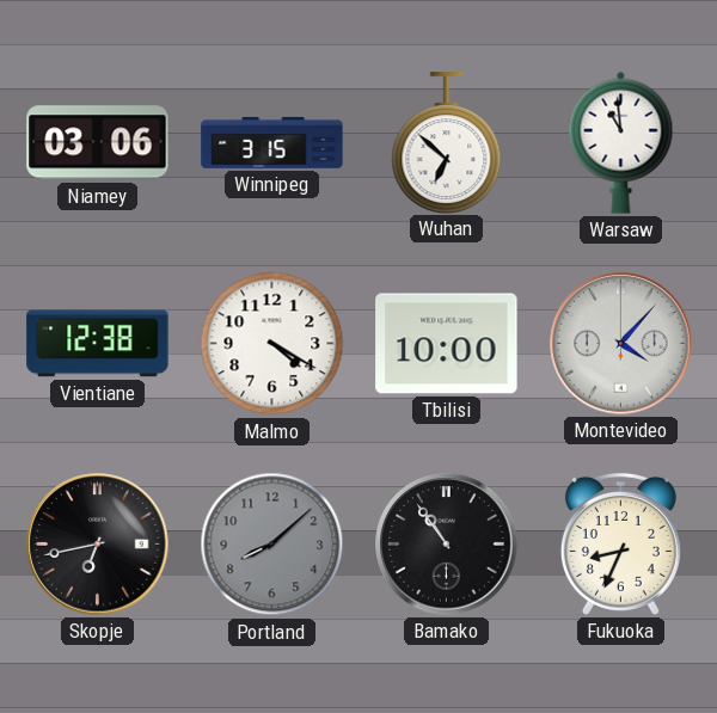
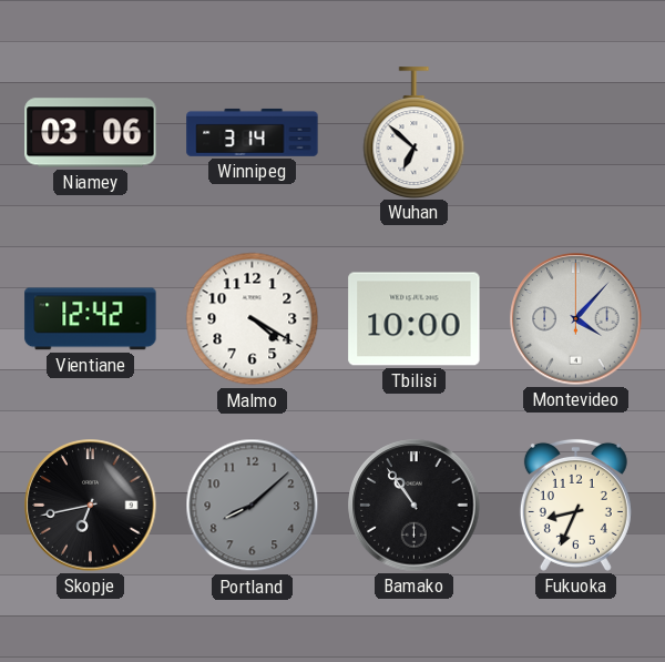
Winnipeg: 3:15 -> 3:14 (253, 132)
Warsaw: 10:59 -> none (621, 142)
Vientiane: 12:38 -> 12:42 (91, 319)
